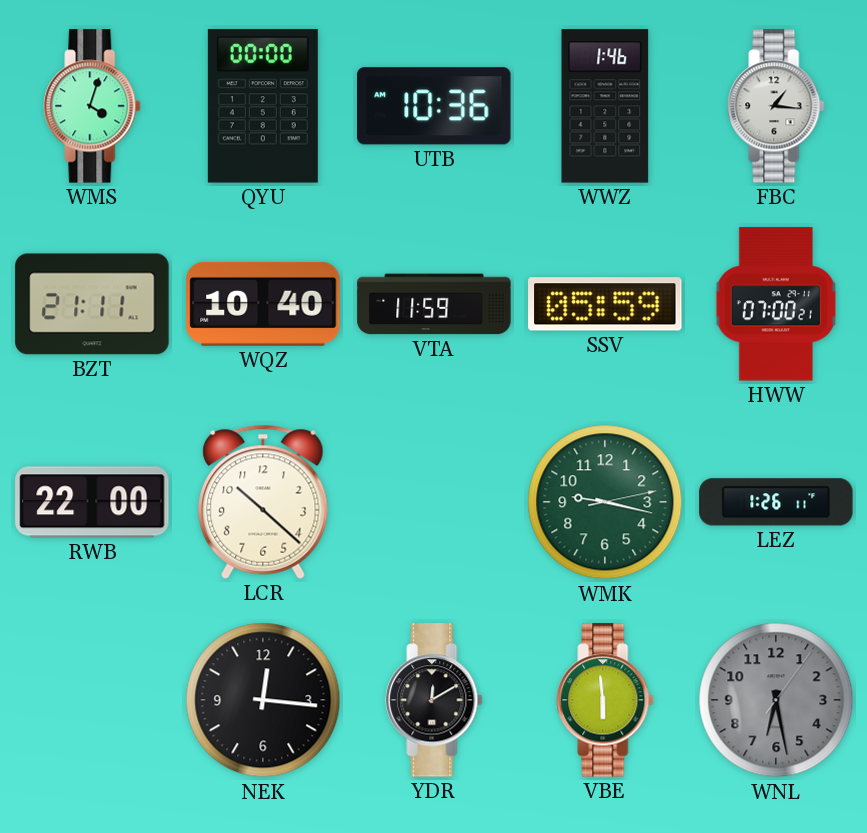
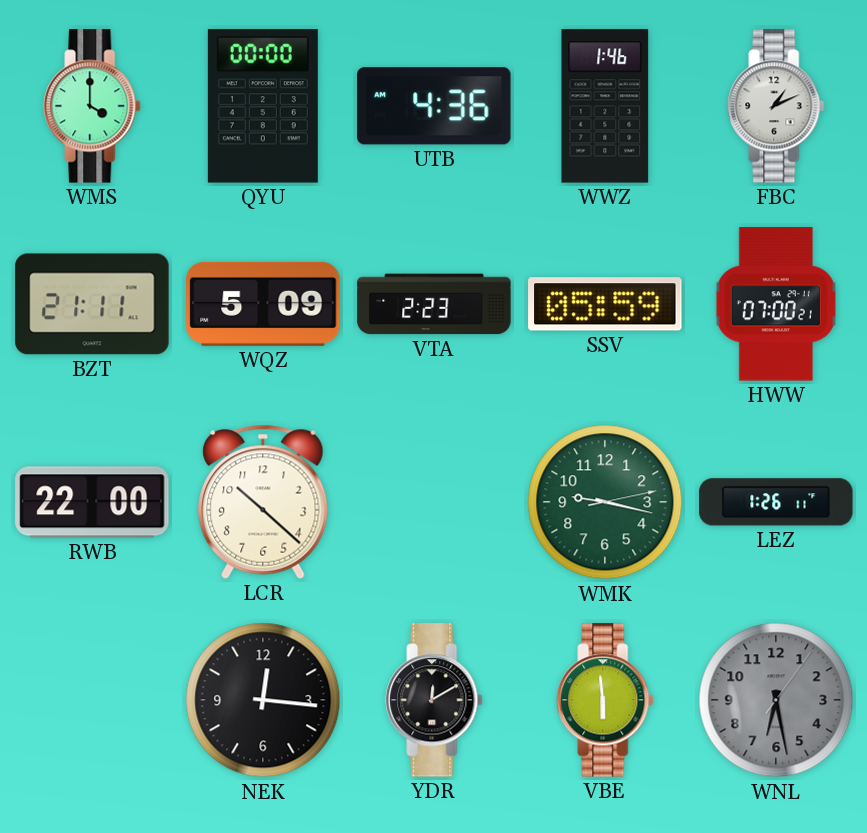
WMS: 4:03 -> 4:00 (92, 106)
UTB: 10:36 -> 4:36 (434, 106)
FBC: 1:16 -> 1:11 (776, 106)
WQZ: 10:40 -> 5:09 (263, 304)
VTA: 11:59 -> 2:23 (434, 304)
